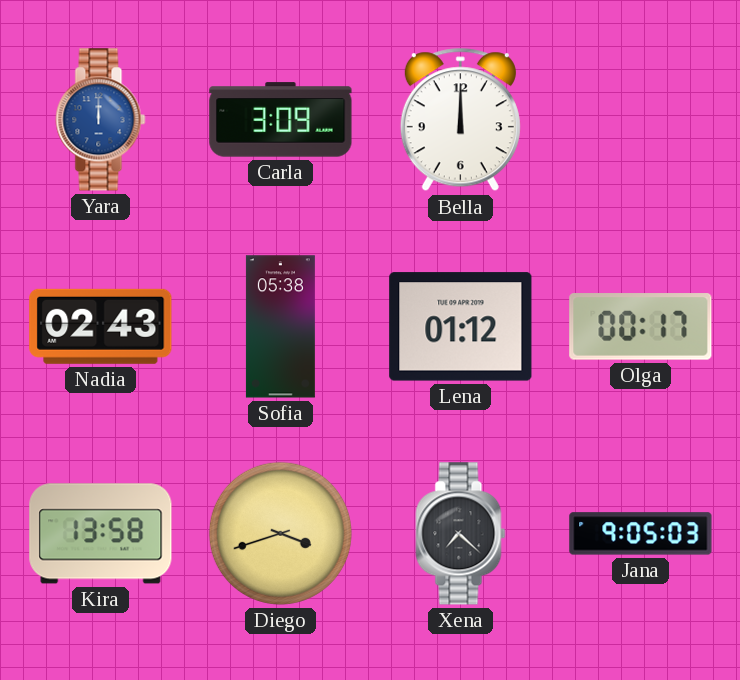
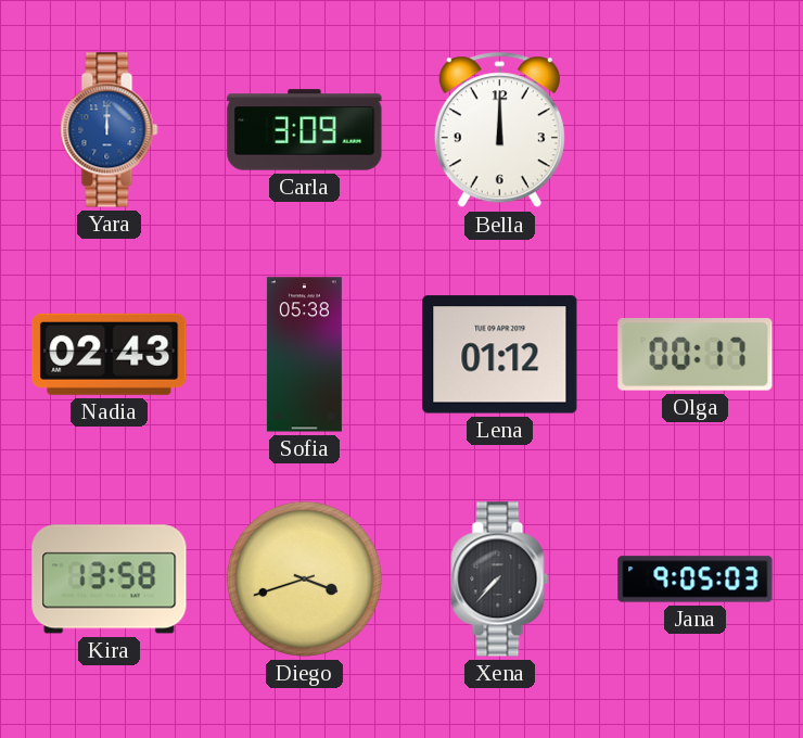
Xena: 7:22 -> 7:37 (500, 580)
